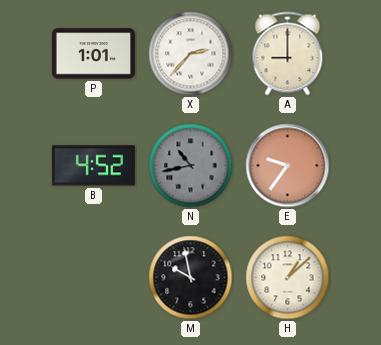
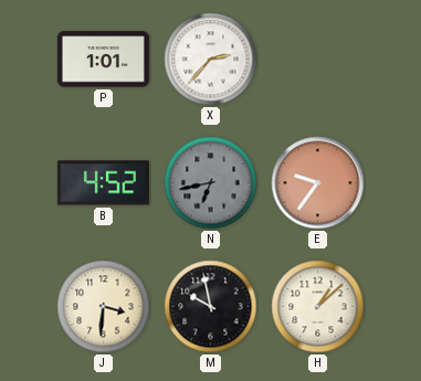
A: 9:00 -> none (288, 54)
N: 10:43 -> 6:43 (211, 183)
J: none -> 3:31 (104, 307)
